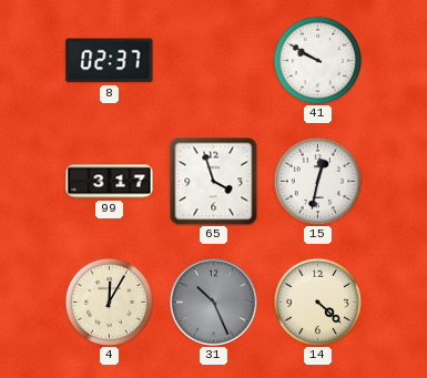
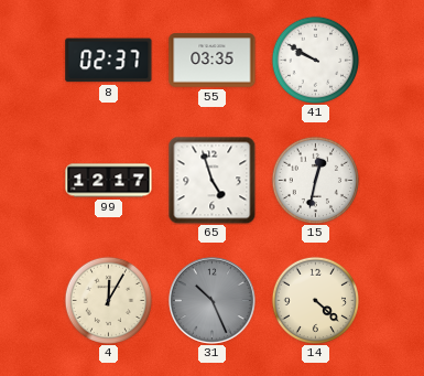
55: none -> 03:35 (213, 61)
99: 3:17 -> 12:17 (109, 181)
65: 3:57 -> 4:57 (211, 180)
